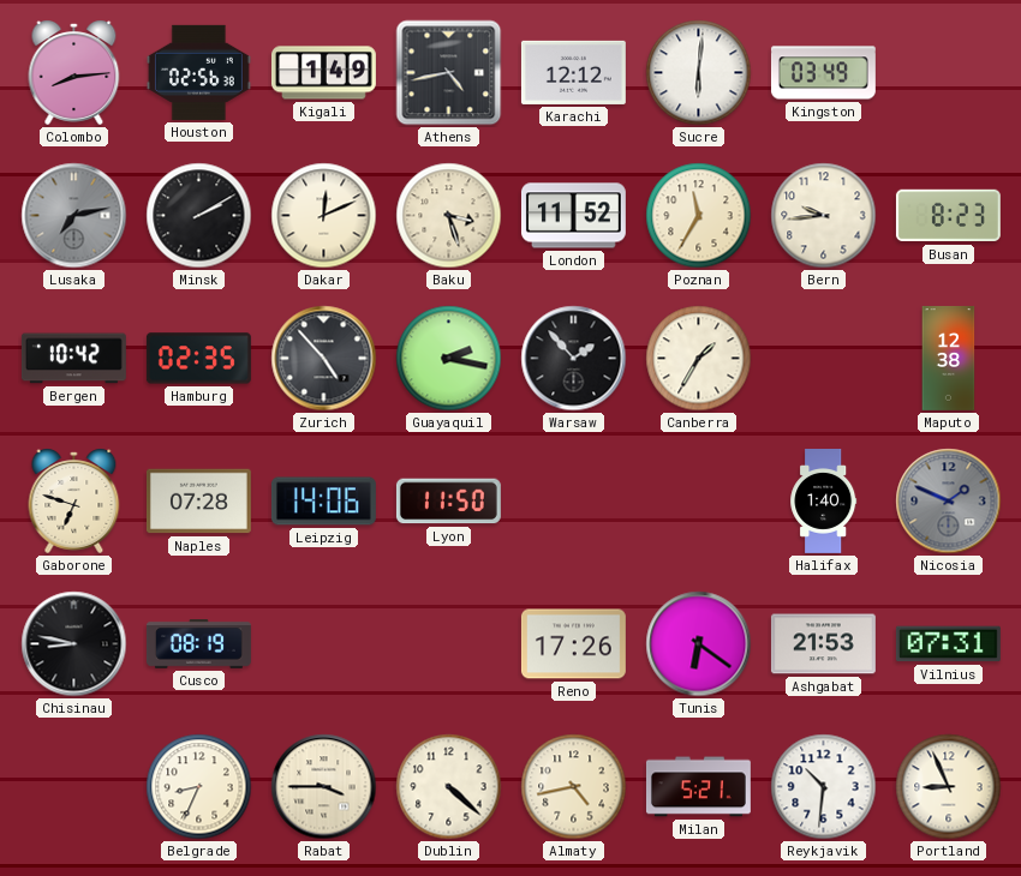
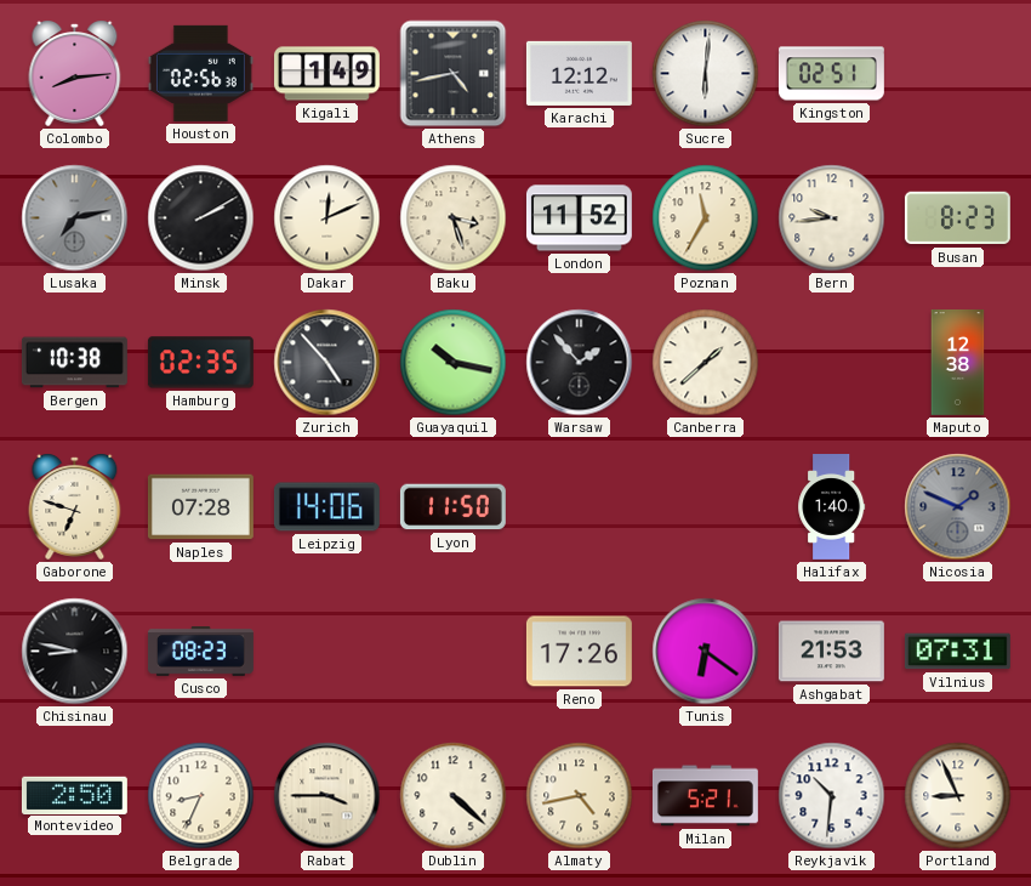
Kingston: 03:49 -> 02:51 (831, 74)
Bergen: 10:42 -> 10:38 (74, 363)
Guayaquil: 2:17 -> 10:17 (454, 363)
Canberra: 1:35 -> 1:38 (706, 363)
Cusco: 08:19 -> 08:23 (200, 652)
Montevideo: none -> 2:50 (74, 795)
